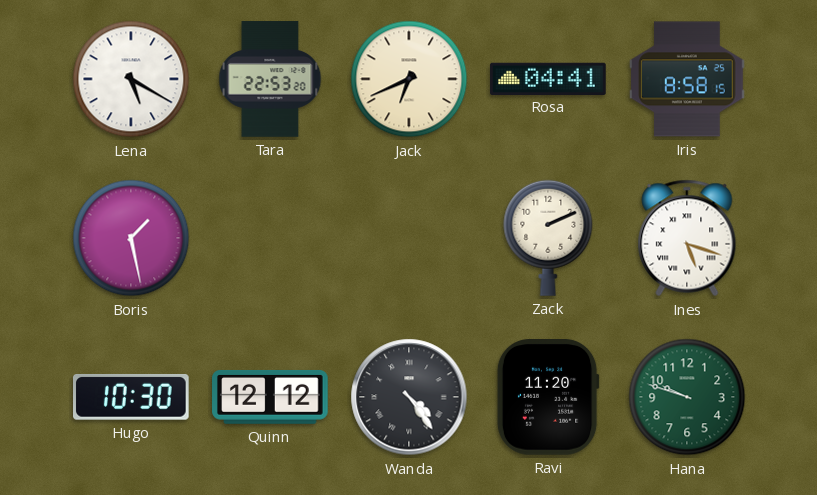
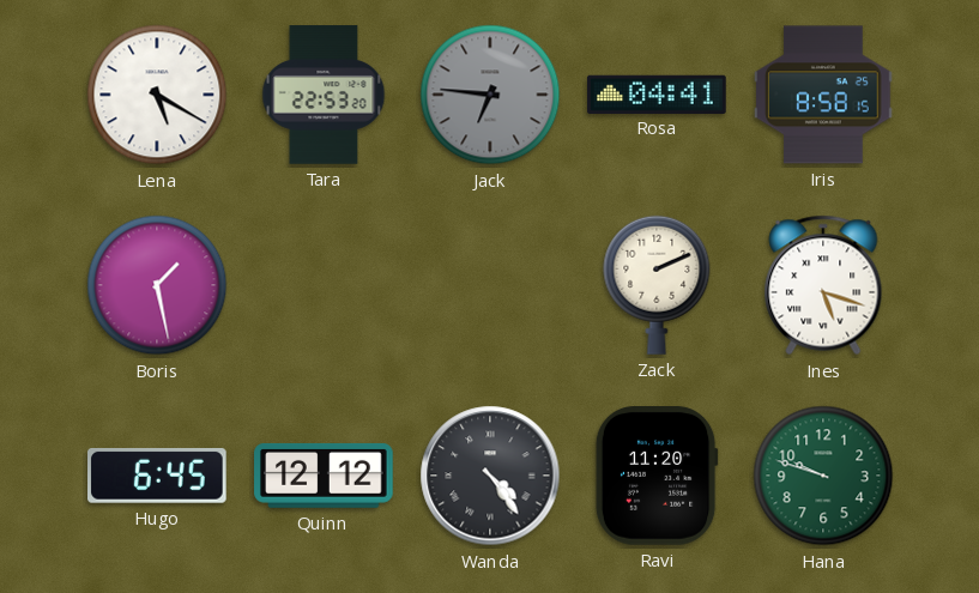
Jack: 6:41 -> 6:46 (490, 95)
Jack dial: cream -> grey (490, 95)
Hugo: 10:30 -> 6:45 (158, 476)
